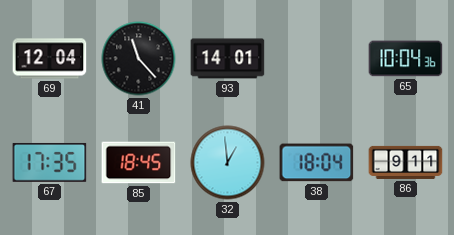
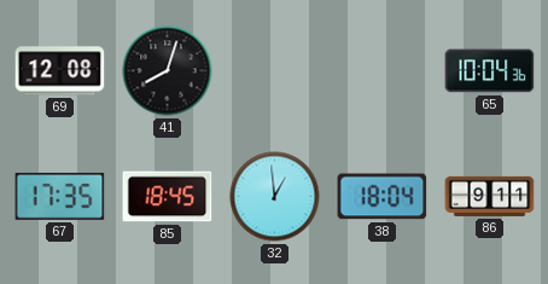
69: 12:04 -> 12:08 (60, 71)
41: 11:23 -> 8:03 (168, 71)
93: 14:01 -> none (228, 59)
